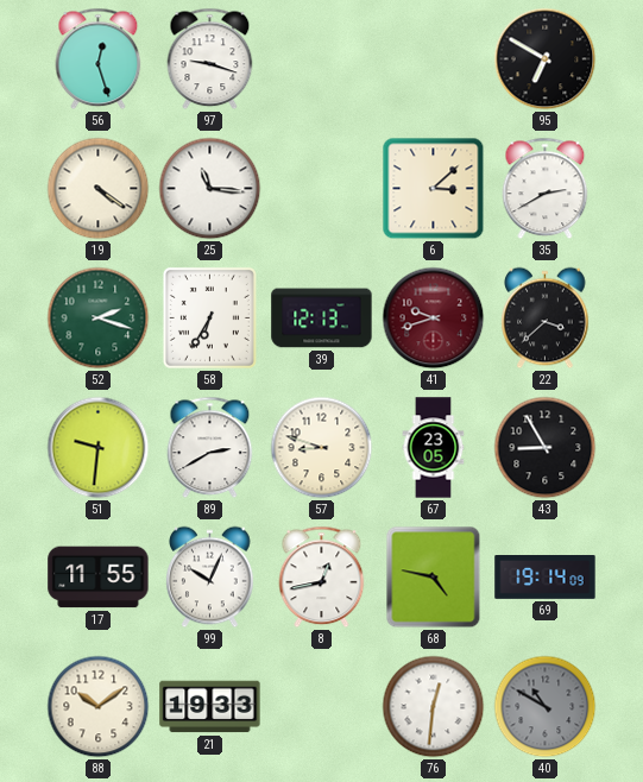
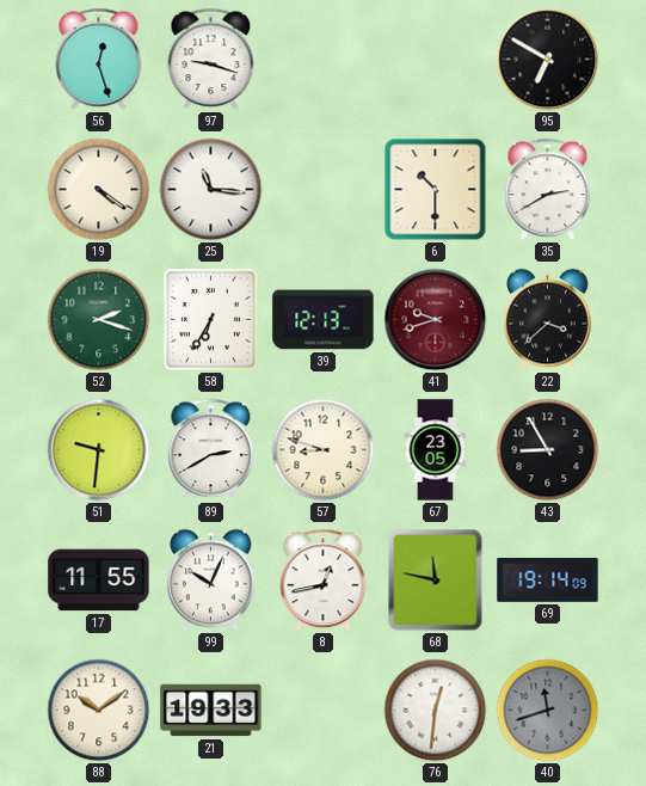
6: 3:08 -> 10:30 (436, 190)
68: 4:47 -> 11:47 (436, 581)
40: 10:50 -> 11:42 (548, 711)
